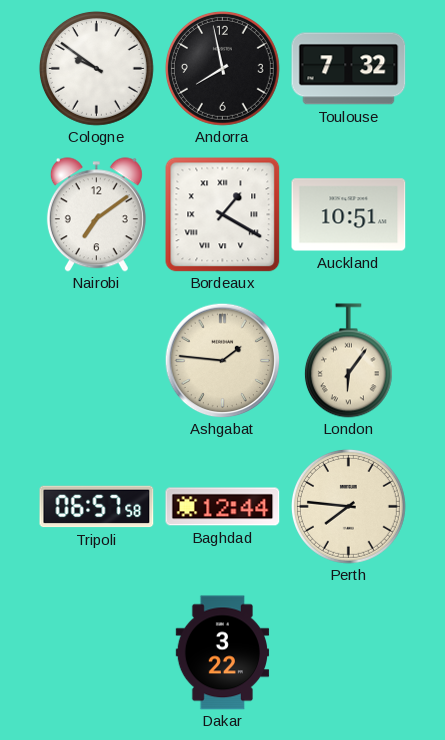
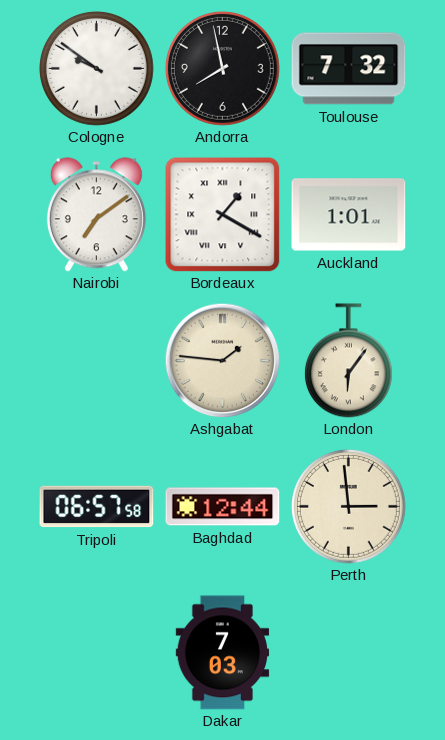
Auckland: 10:51 -> 1:01 (349, 215)
Perth: 7:46 -> 2:59 (348, 506)
Dakar: 3:22 -> 7:03 (223, 653)
